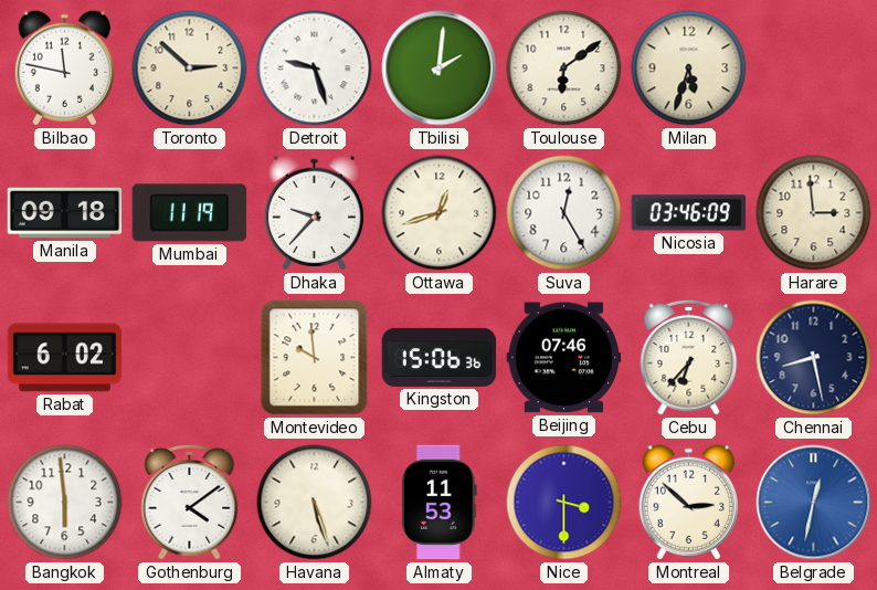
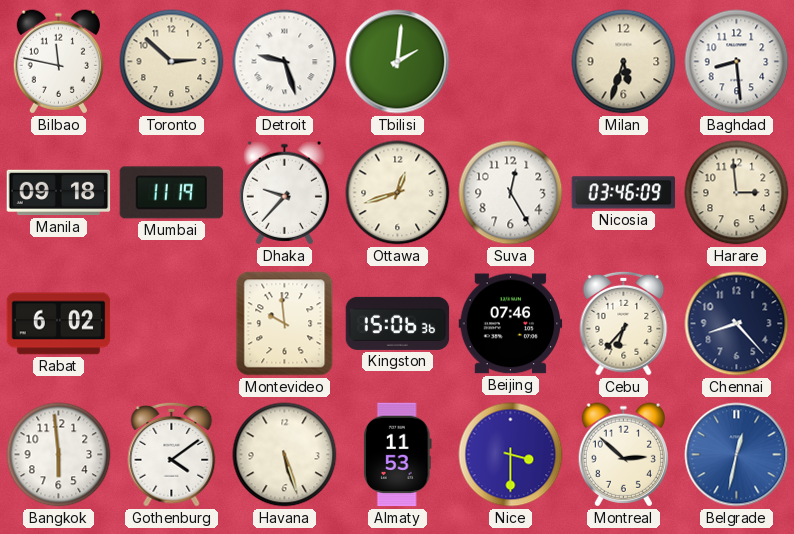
Toulouse: 6:09 -> none (564, 69)
Baghdad: none -> 8:29 (737, 62)
Chennai: 8:28 -> 8:23 (737, 324)
